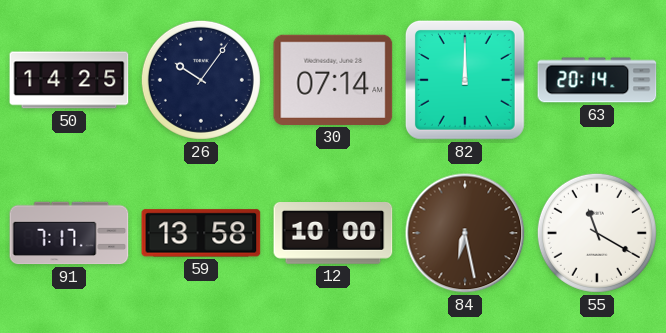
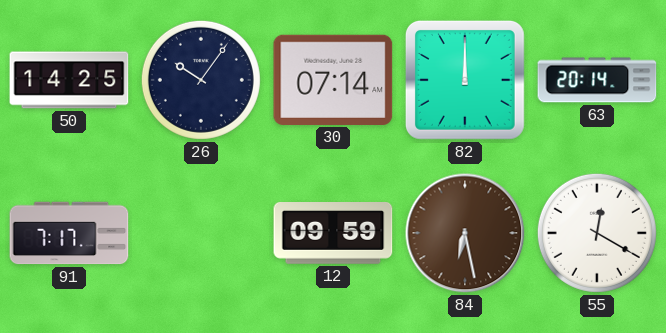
59: 13:58 -> none (201, 233)
12: 10:00 -> 09:59 (333, 234)
55: 11:20 -> 12:20 (597, 233)
